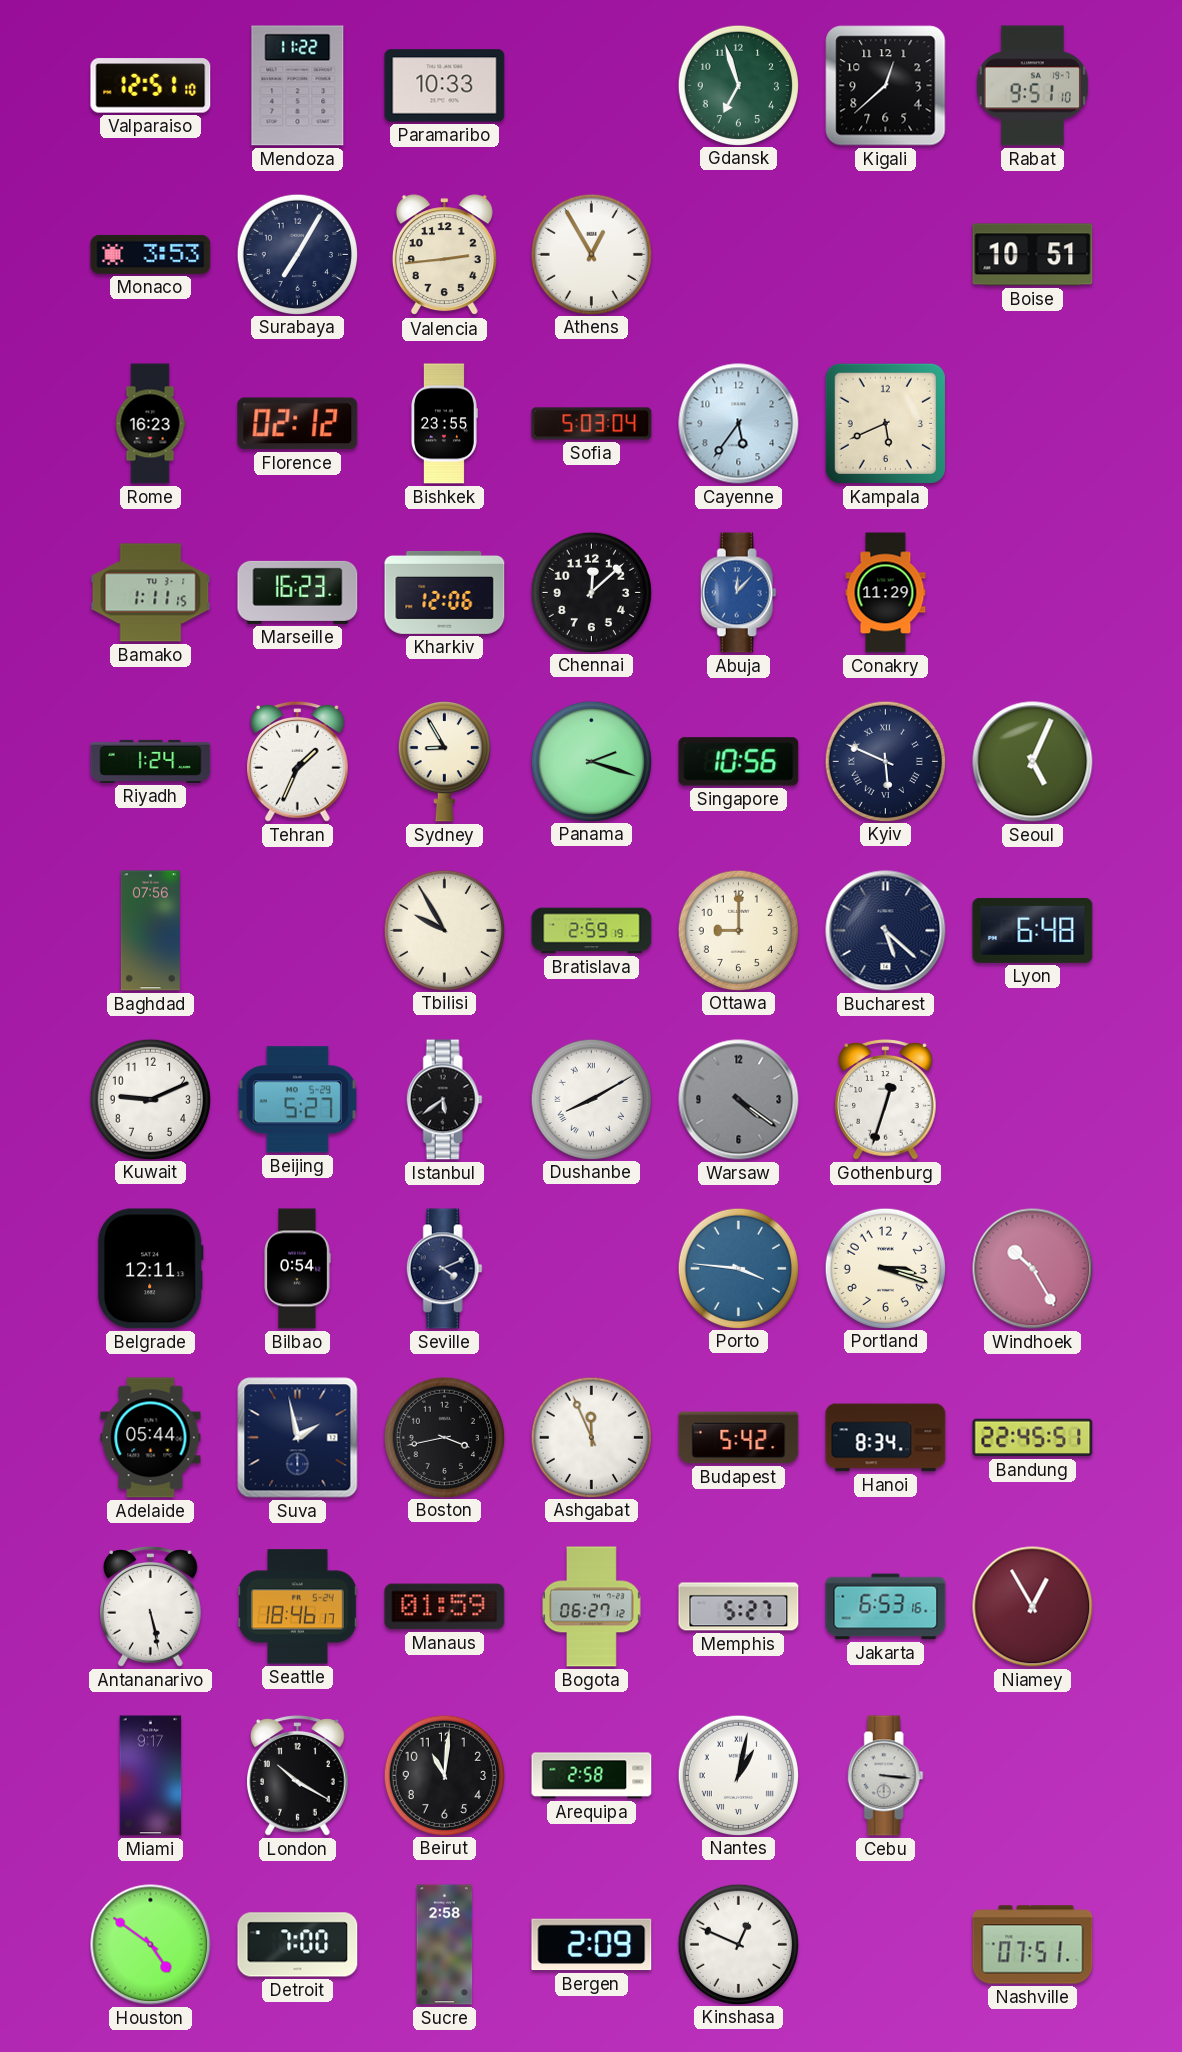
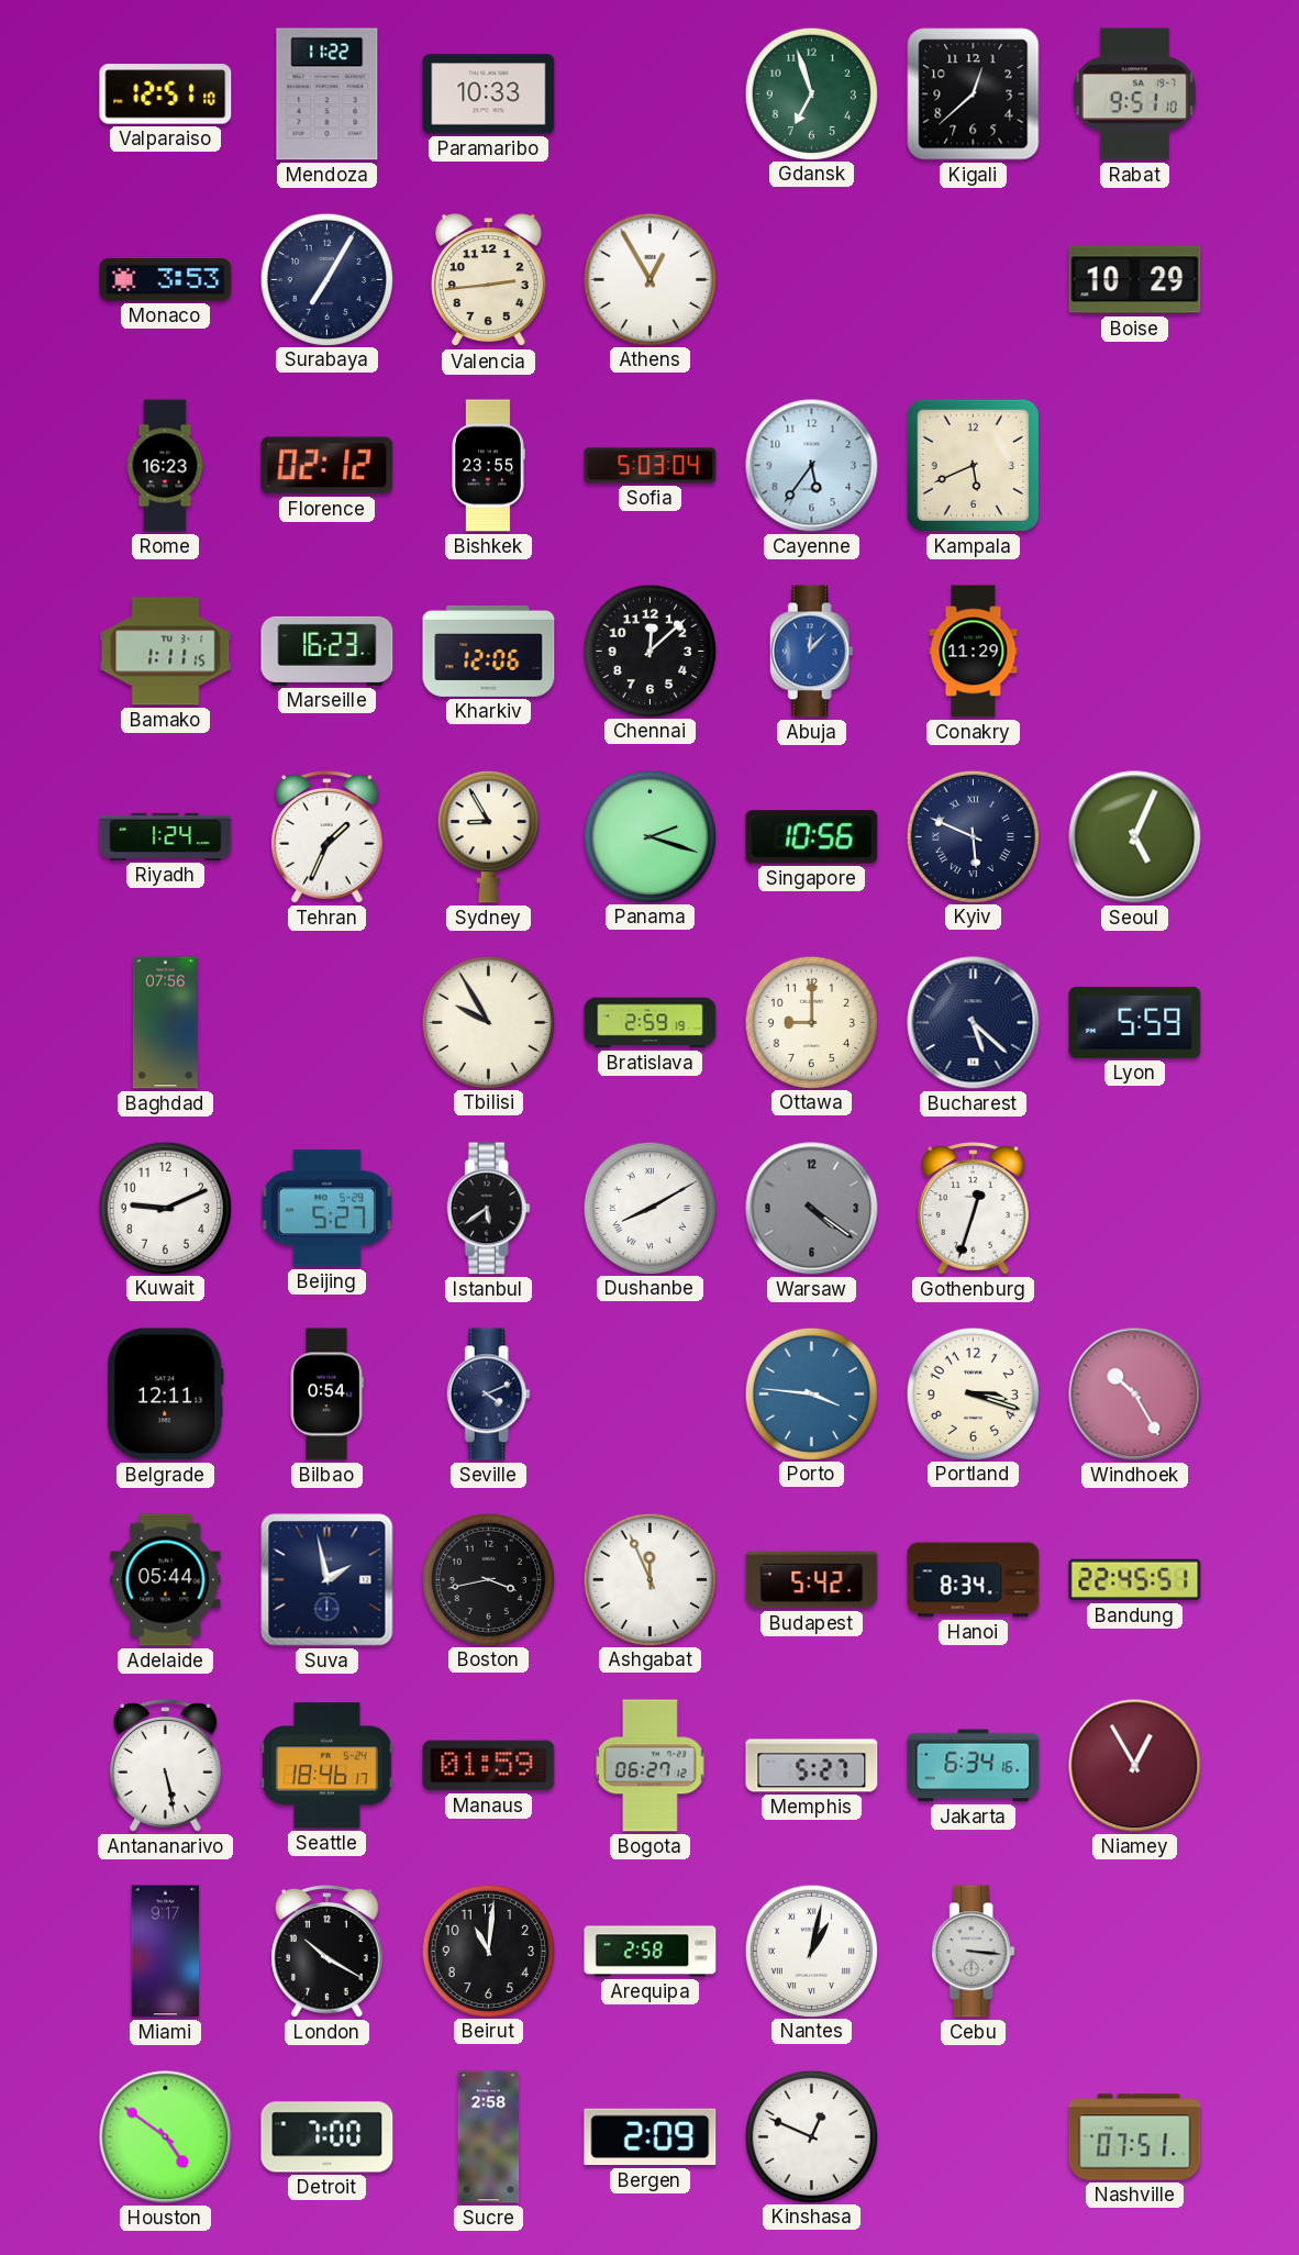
Boise: 10:51 -> 10:29 (1135, 280)
Lyon: 6:48 -> 5:59 (1135, 1022)
Jakarta: 6:53 -> 6:34 (974, 1766)
